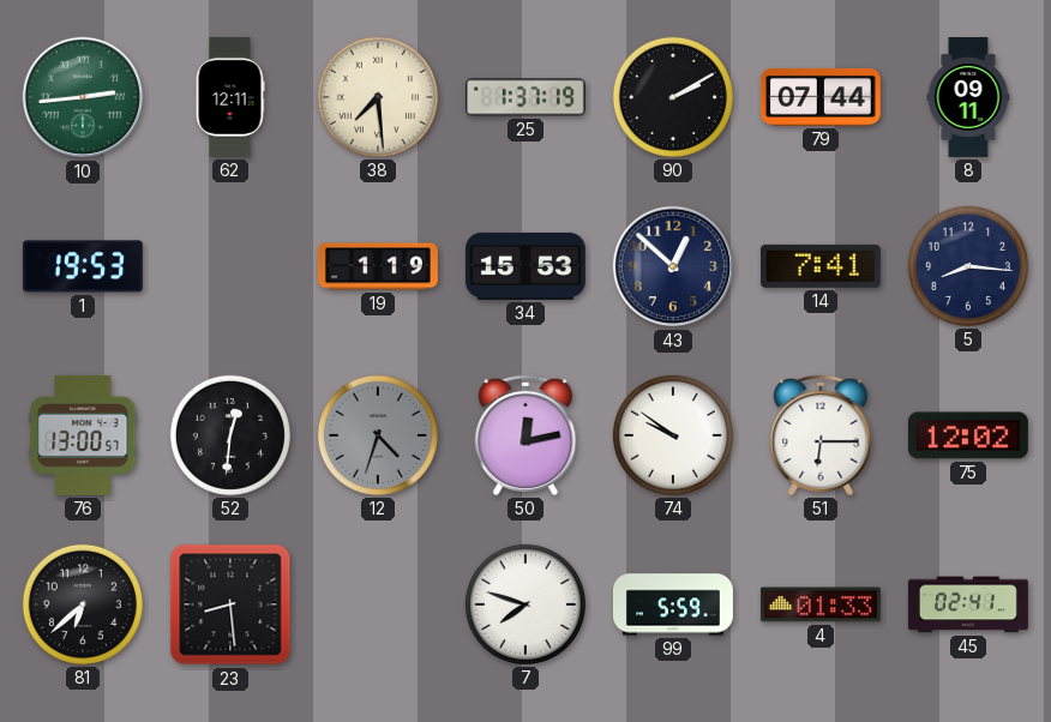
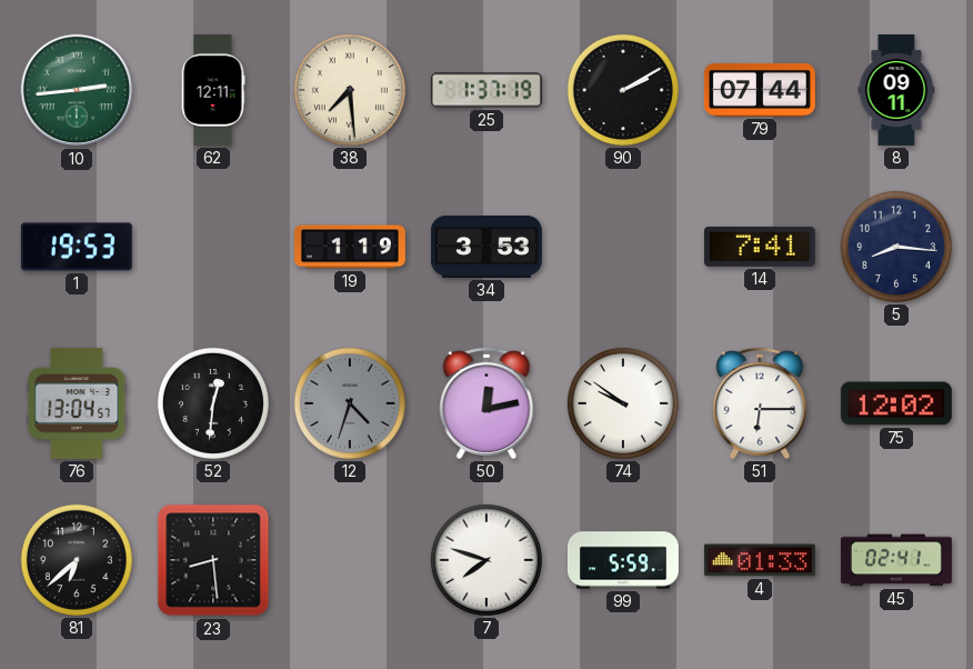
34: 15:53 -> 3:53 (486, 247)
43: 12:52 -> none (673, 266)
76: 13:00 -> 13:04 (77, 403)
